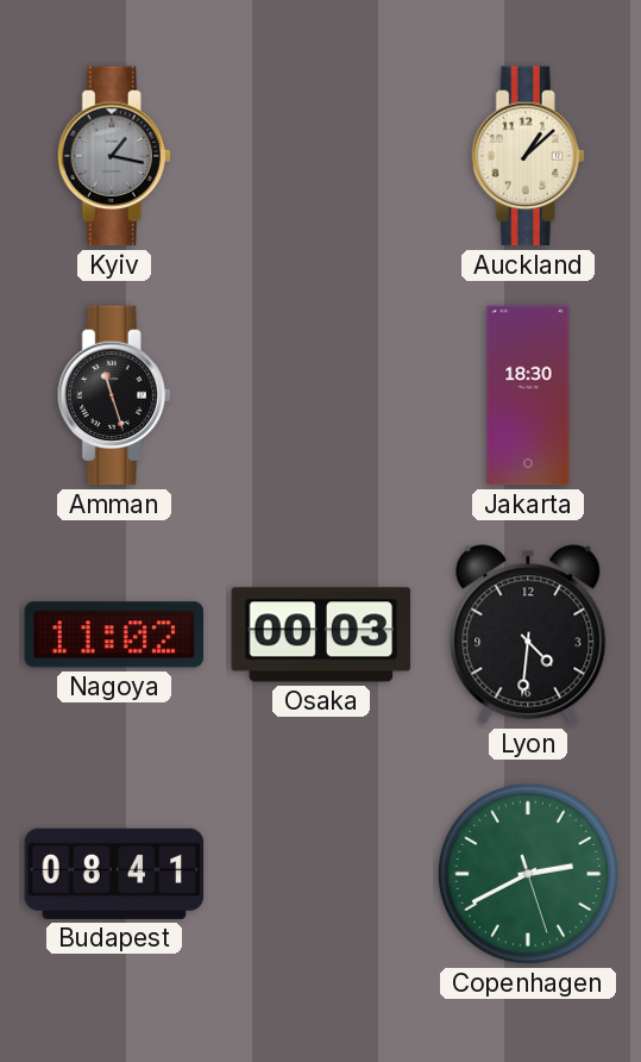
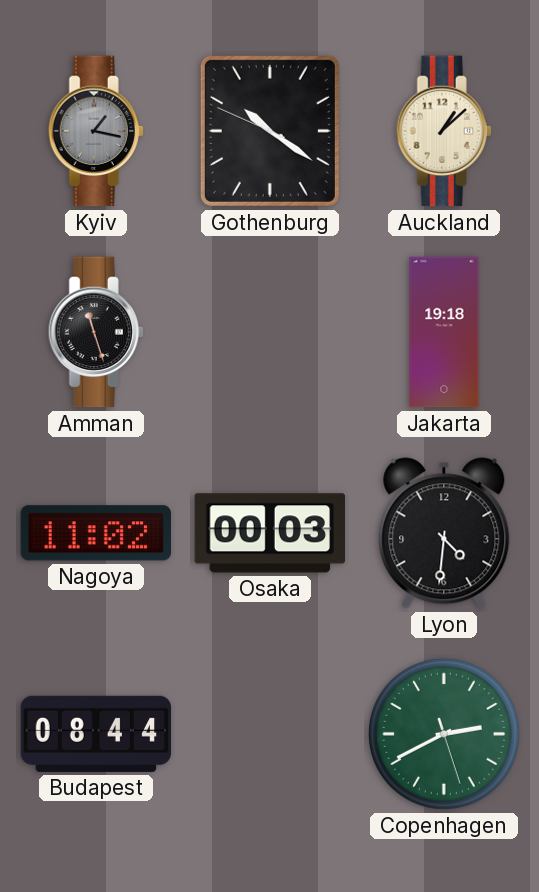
Gothenburg: none -> 10:20 (270, 131)
Jakarta: 18:30 -> 19:18 (444, 332)
Budapest: 08:41 -> 08:44 (96, 734)
